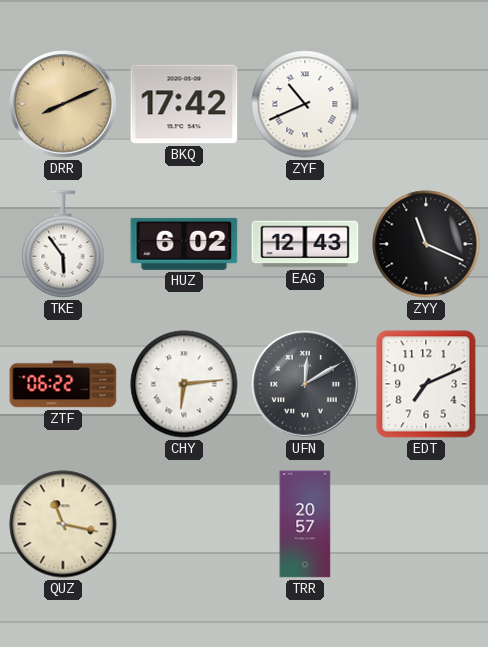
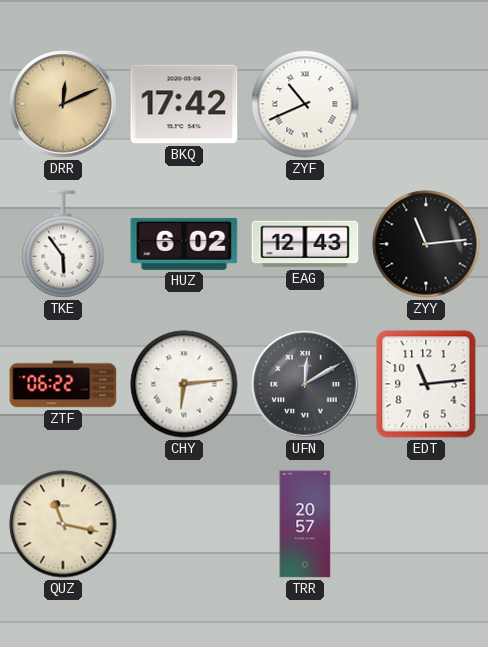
DRR: 8:11 -> 12:11 (63, 104)
ZYY: 11:19 -> 11:14 (426, 244)
EDT: 7:11 -> 11:14 (426, 384)
